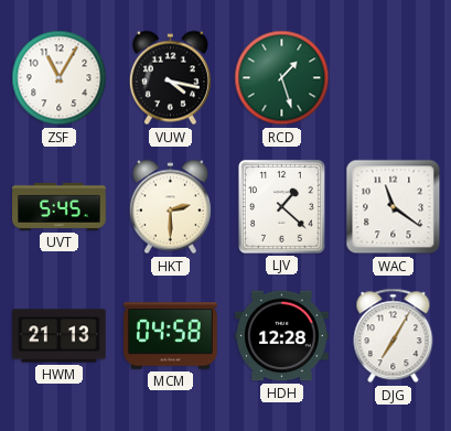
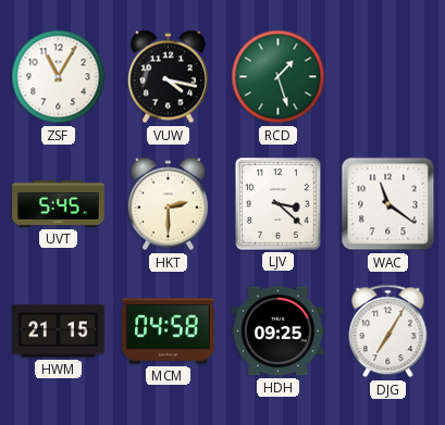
LJV: 1:22 -> 3:22 (277, 203)
HWM: 21:13 -> 21:15 (59, 332)
HDH: 12:28 -> 09:25 (279, 332)
